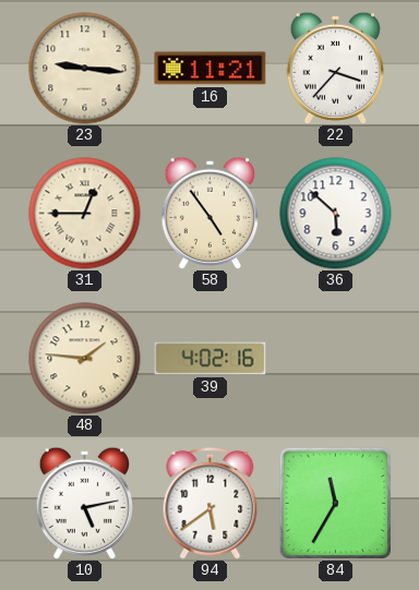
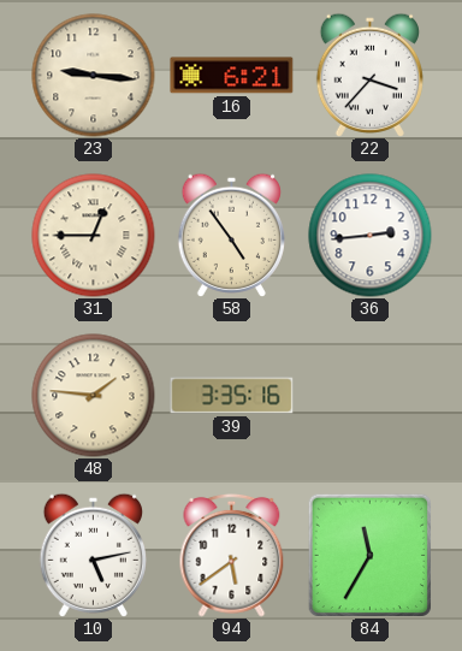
16: 11:21 -> 6:21 (232, 76)
36: 5:52 -> 2:44 (371, 236)
39: 4:02 -> 3:35 (232, 396)
